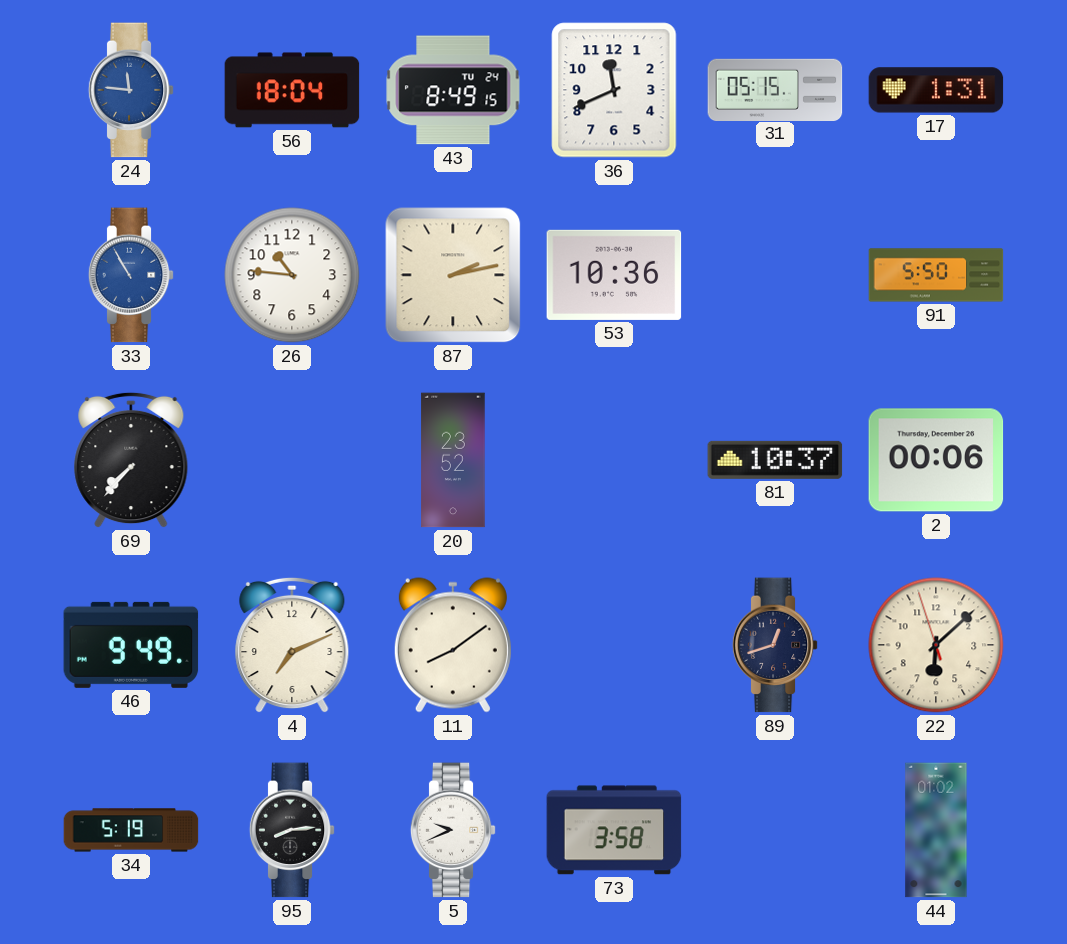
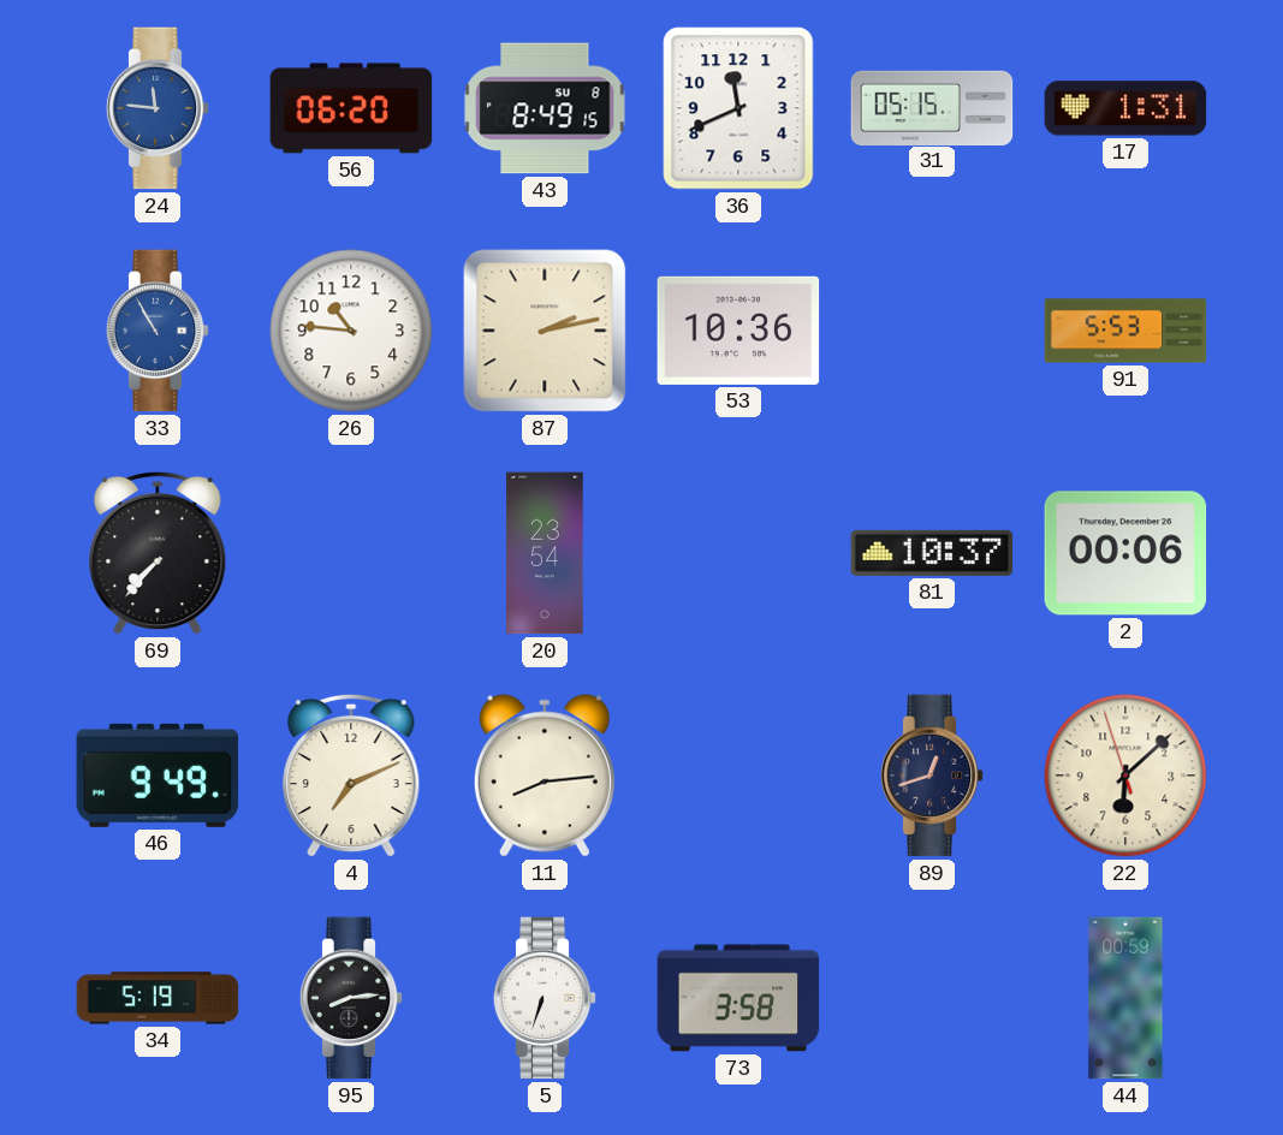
56: 18:04 -> 06:20 (351, 108)
43 date: TU 24 -> SU 8 (545, 108)
91: 5:50 -> 5:53 (1125, 331)
20: 23:52 -> 23:54 (545, 553)
11: 8:09 -> 8:14 (545, 776)
5: 9:41 -> 6:33 (545, 998)
44: 01:02 -> 00:59 (1125, 998)
